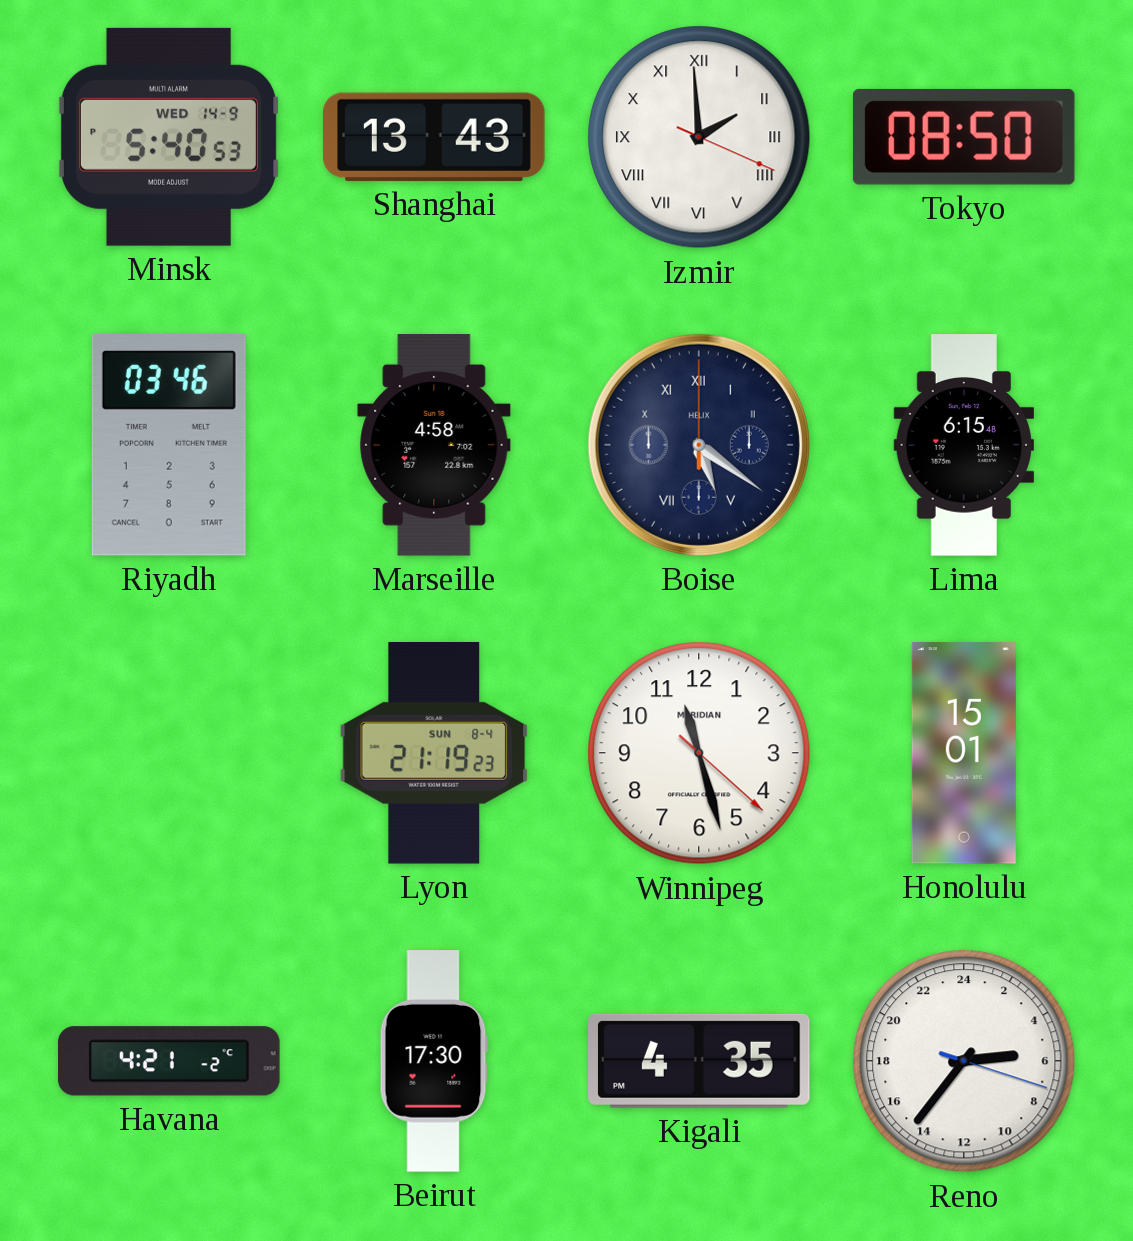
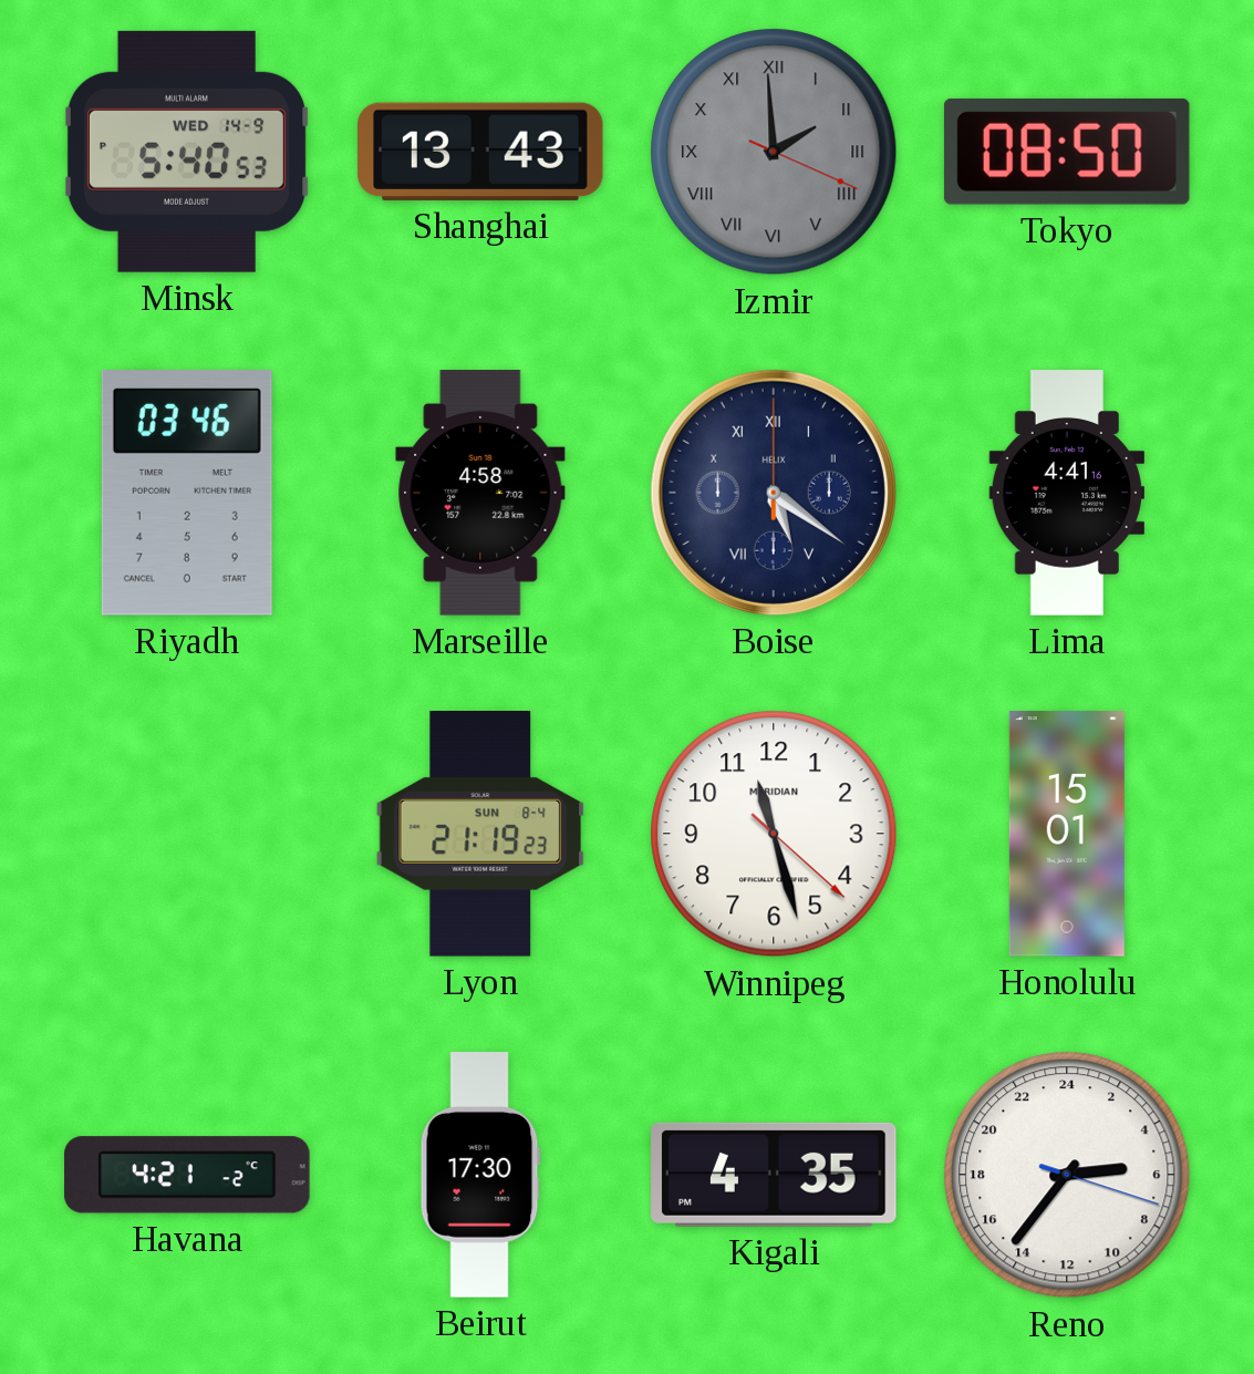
Izmir dial: white -> grey (774, 152)
Lima: 6:15 -> 4:41 (1066, 493)
